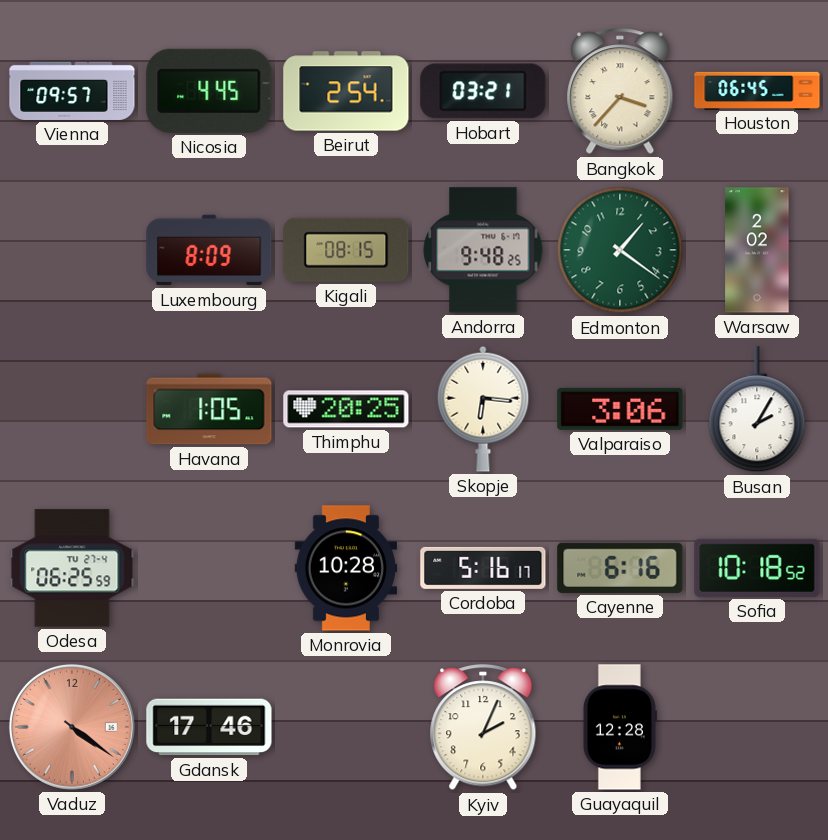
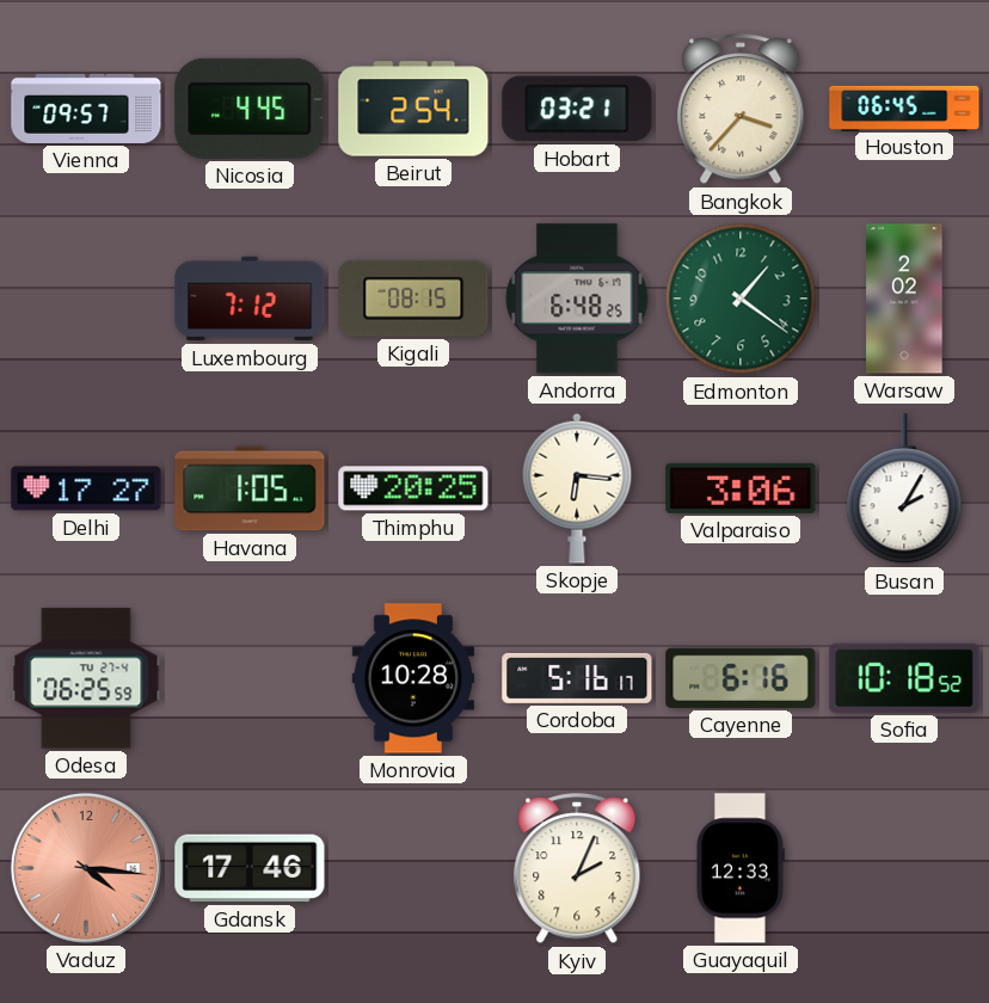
Luxembourg: 8:09 -> 7:12 (250, 299)
Andorra: 9:48 -> 6:48 (577, 299)
Delhi: none -> 17:27 (86, 488)
Vaduz: 4:21 -> 4:16 (86, 868)
Guayaquil: 12:28 -> 12:33 (741, 868)
